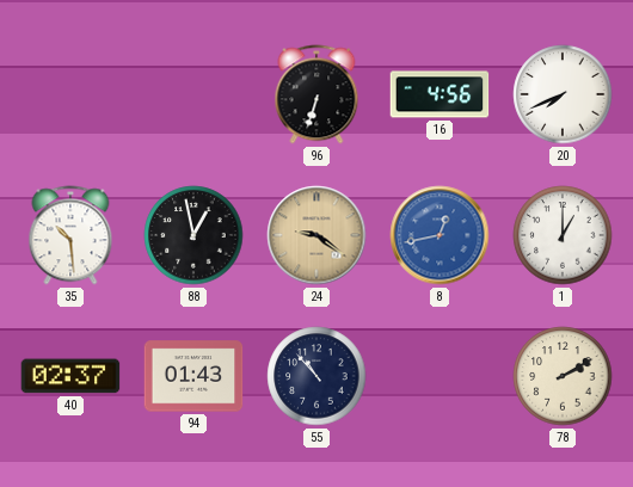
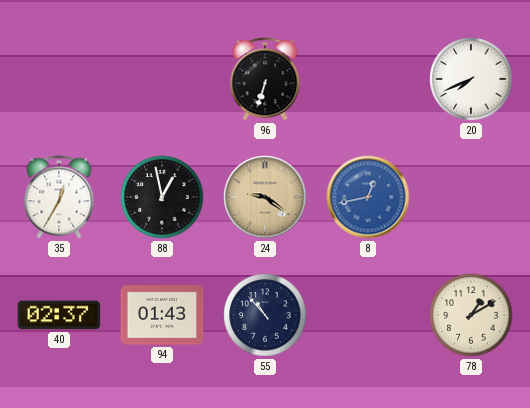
16: 4:56 -> none (440, 94)
35: 10:29 -> 12:35 (59, 197)
1: 1:00 -> none (563, 235)
78: 2:10 -> 1:10 (471, 315)
